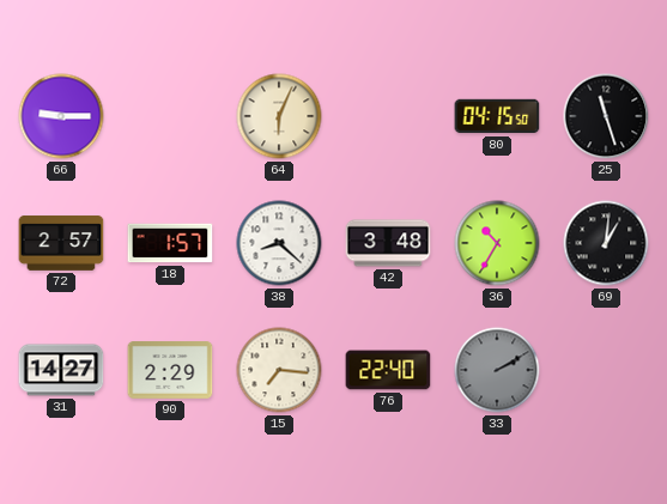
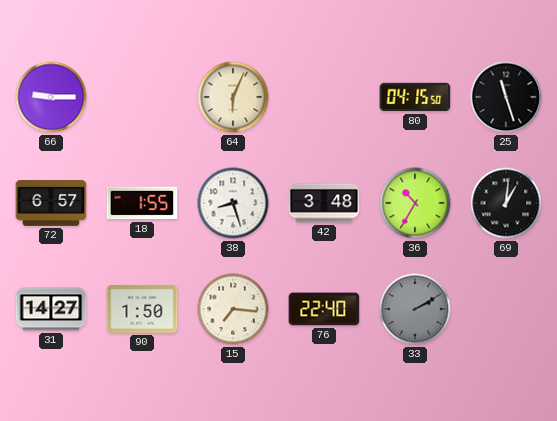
72: 2:57 -> 6:57 (51, 203)
18: 1:57 -> 1:55 (142, 203)
38: 8:22 -> 8:27 (233, 203)
90: 2:29 -> 1:50 (142, 309)
